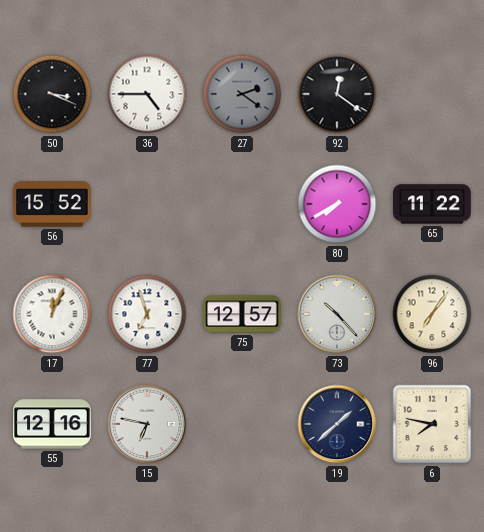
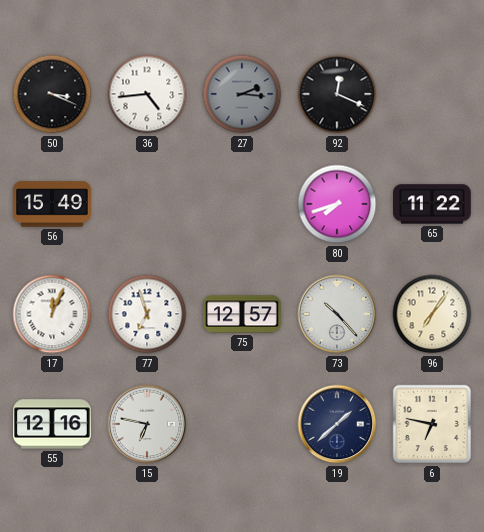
36: 4:45 -> 4:44 (147, 94)
27: 2:21 -> 2:16 (242, 94)
92: 12:21 -> 12:19 (337, 94)
56: 15:52 -> 15:49 (53, 204)
80: 7:40 -> 7:42 (337, 204)
6: 7:47 -> 6:47 (432, 424)
